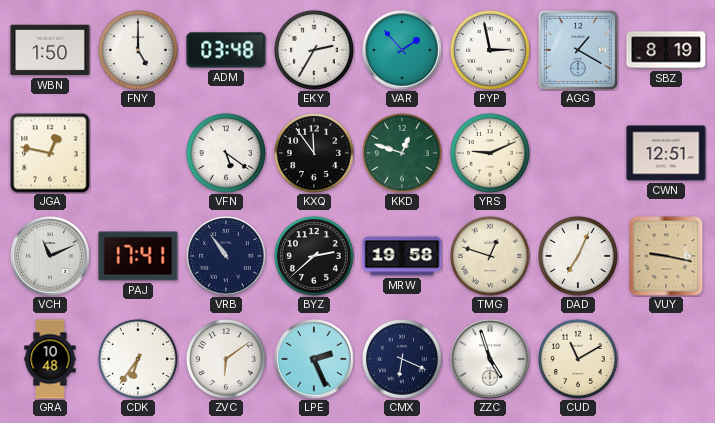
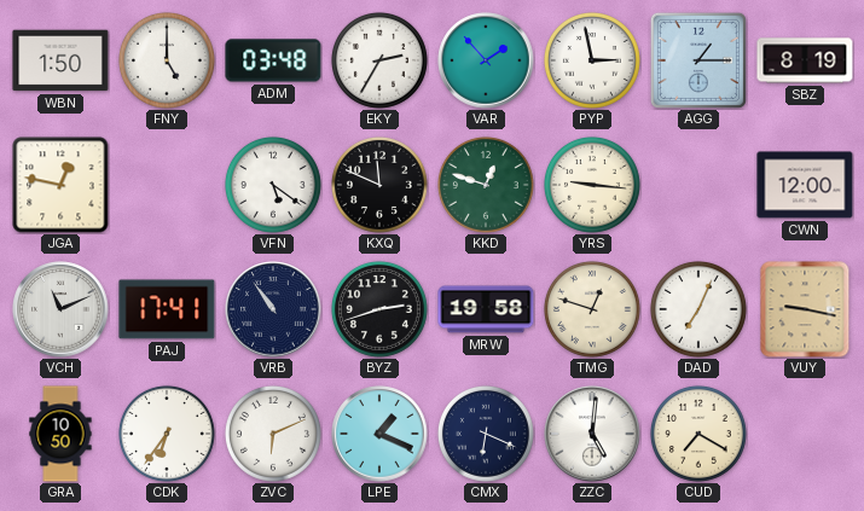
AGG: 1:20 -> 1:15 (698, 60)
KXQ: 11:54 -> 11:49 (379, 185)
YRS: 9:11 -> 9:16 (592, 185)
CWN: 12:51 -> 12:00 (805, 185)
BYZ: 2:38 -> 2:42 (379, 309)
GRA: 10:48 -> 10:50 (60, 434)
ZVC: 6:09 -> 6:11 (273, 434)
LPE: 2:26 -> 1:19 (379, 434)
ZZC: 4:57 -> 5:01 (592, 434)
CUD: 11:10 -> 7:20 (698, 434)
